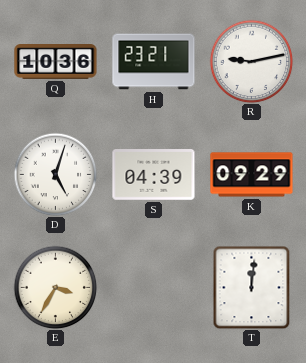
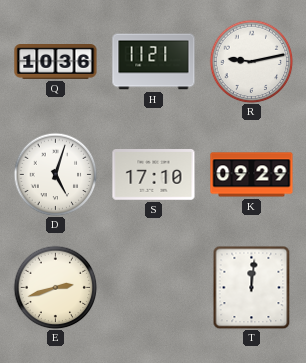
H: 23:21 -> 11:21 (154, 62)
S: 04:39 -> 17:10 (154, 175)
E: 3:35 -> 2:42 (55, 287)
